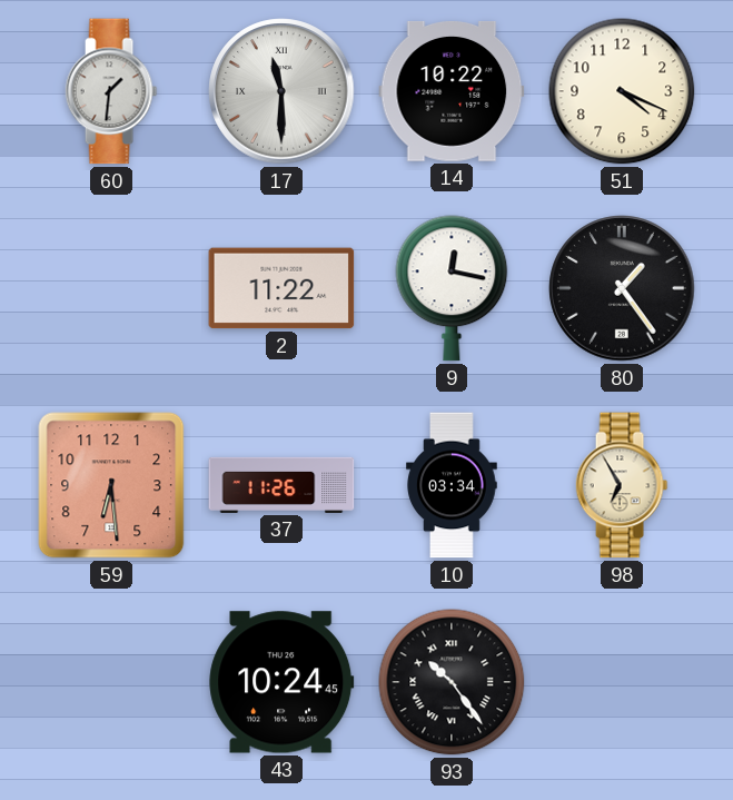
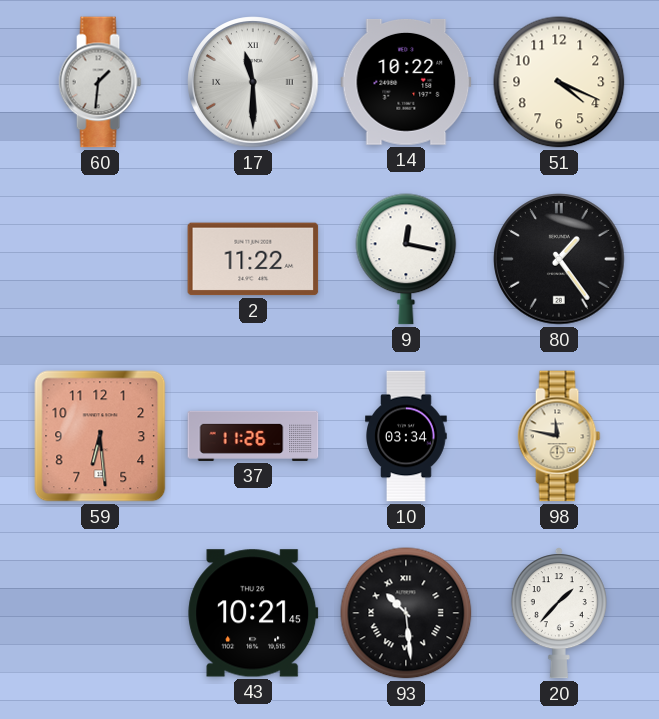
98: 6:55 -> 11:47 (559, 436)
43: 10:24 -> 10:21 (253, 613)
93: 10:24 -> 10:29 (406, 613)
20: none -> 1:37 (559, 613)
